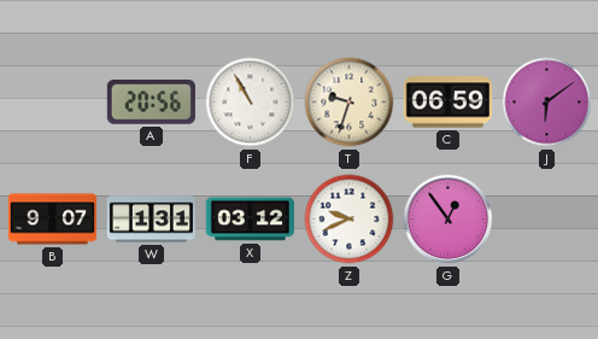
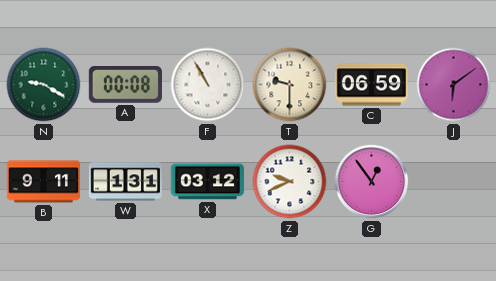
N: none -> 9:20 (44, 85)
A: 20:56 -> 00:08 (125, 85)
T: 9:33 -> 9:30 (290, 85)
B: 9:07 -> 9:11 (43, 182)
